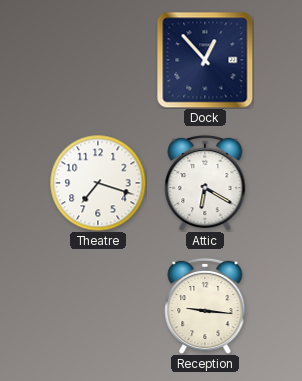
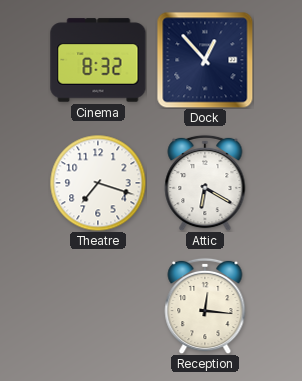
Cinema: none -> 8:32 (98, 60)
Reception: 9:16 -> 12:16 (205, 306)
